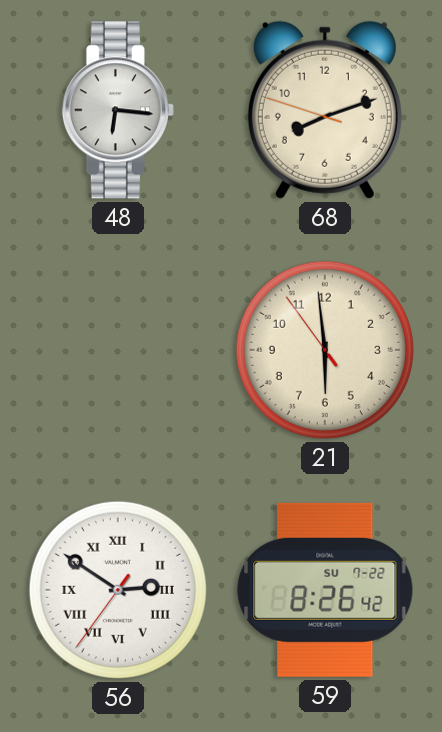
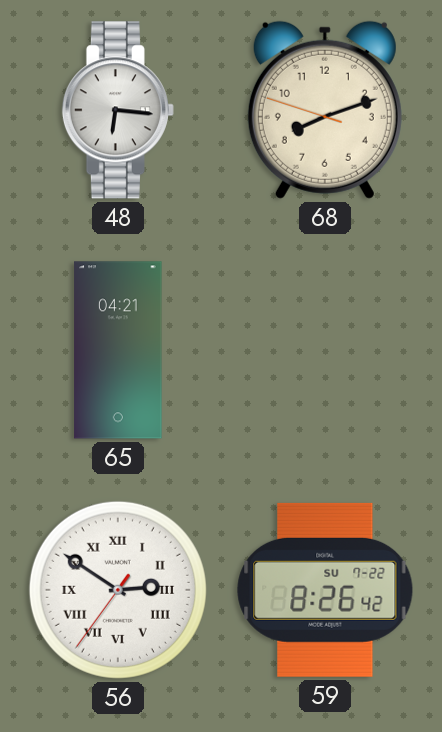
65: none -> 04:21 (118, 350)
21: 5:58 -> none (325, 350)
